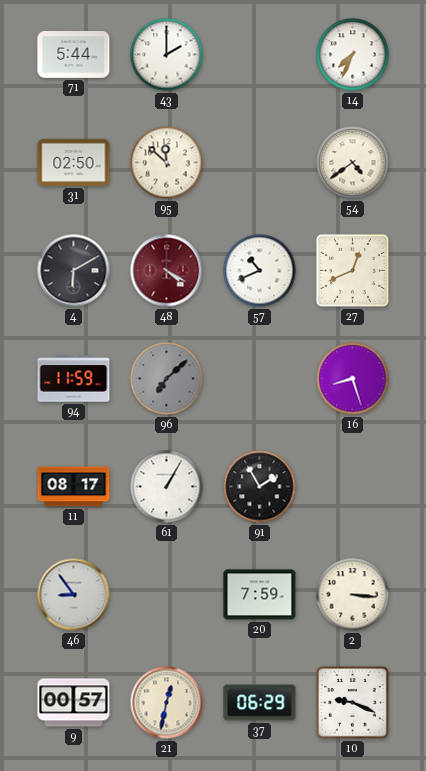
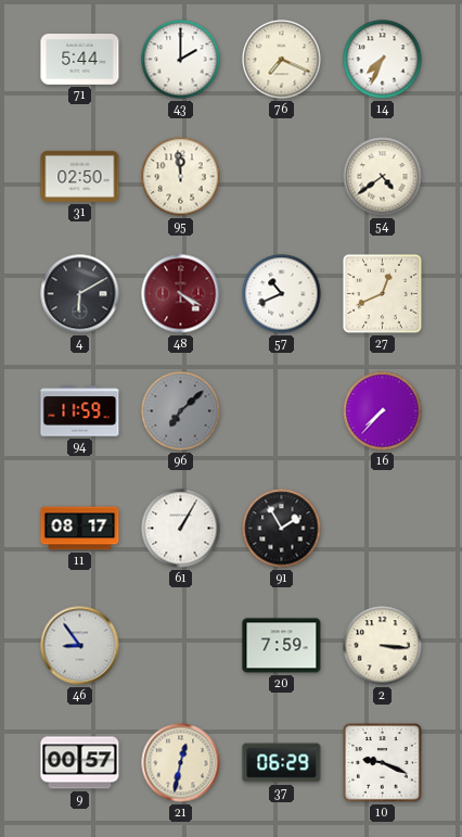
76: none -> 7:19 (282, 60)
95: 11:52 -> 11:59 (181, 177)
16: 8:27 -> 7:37 (383, 411)
